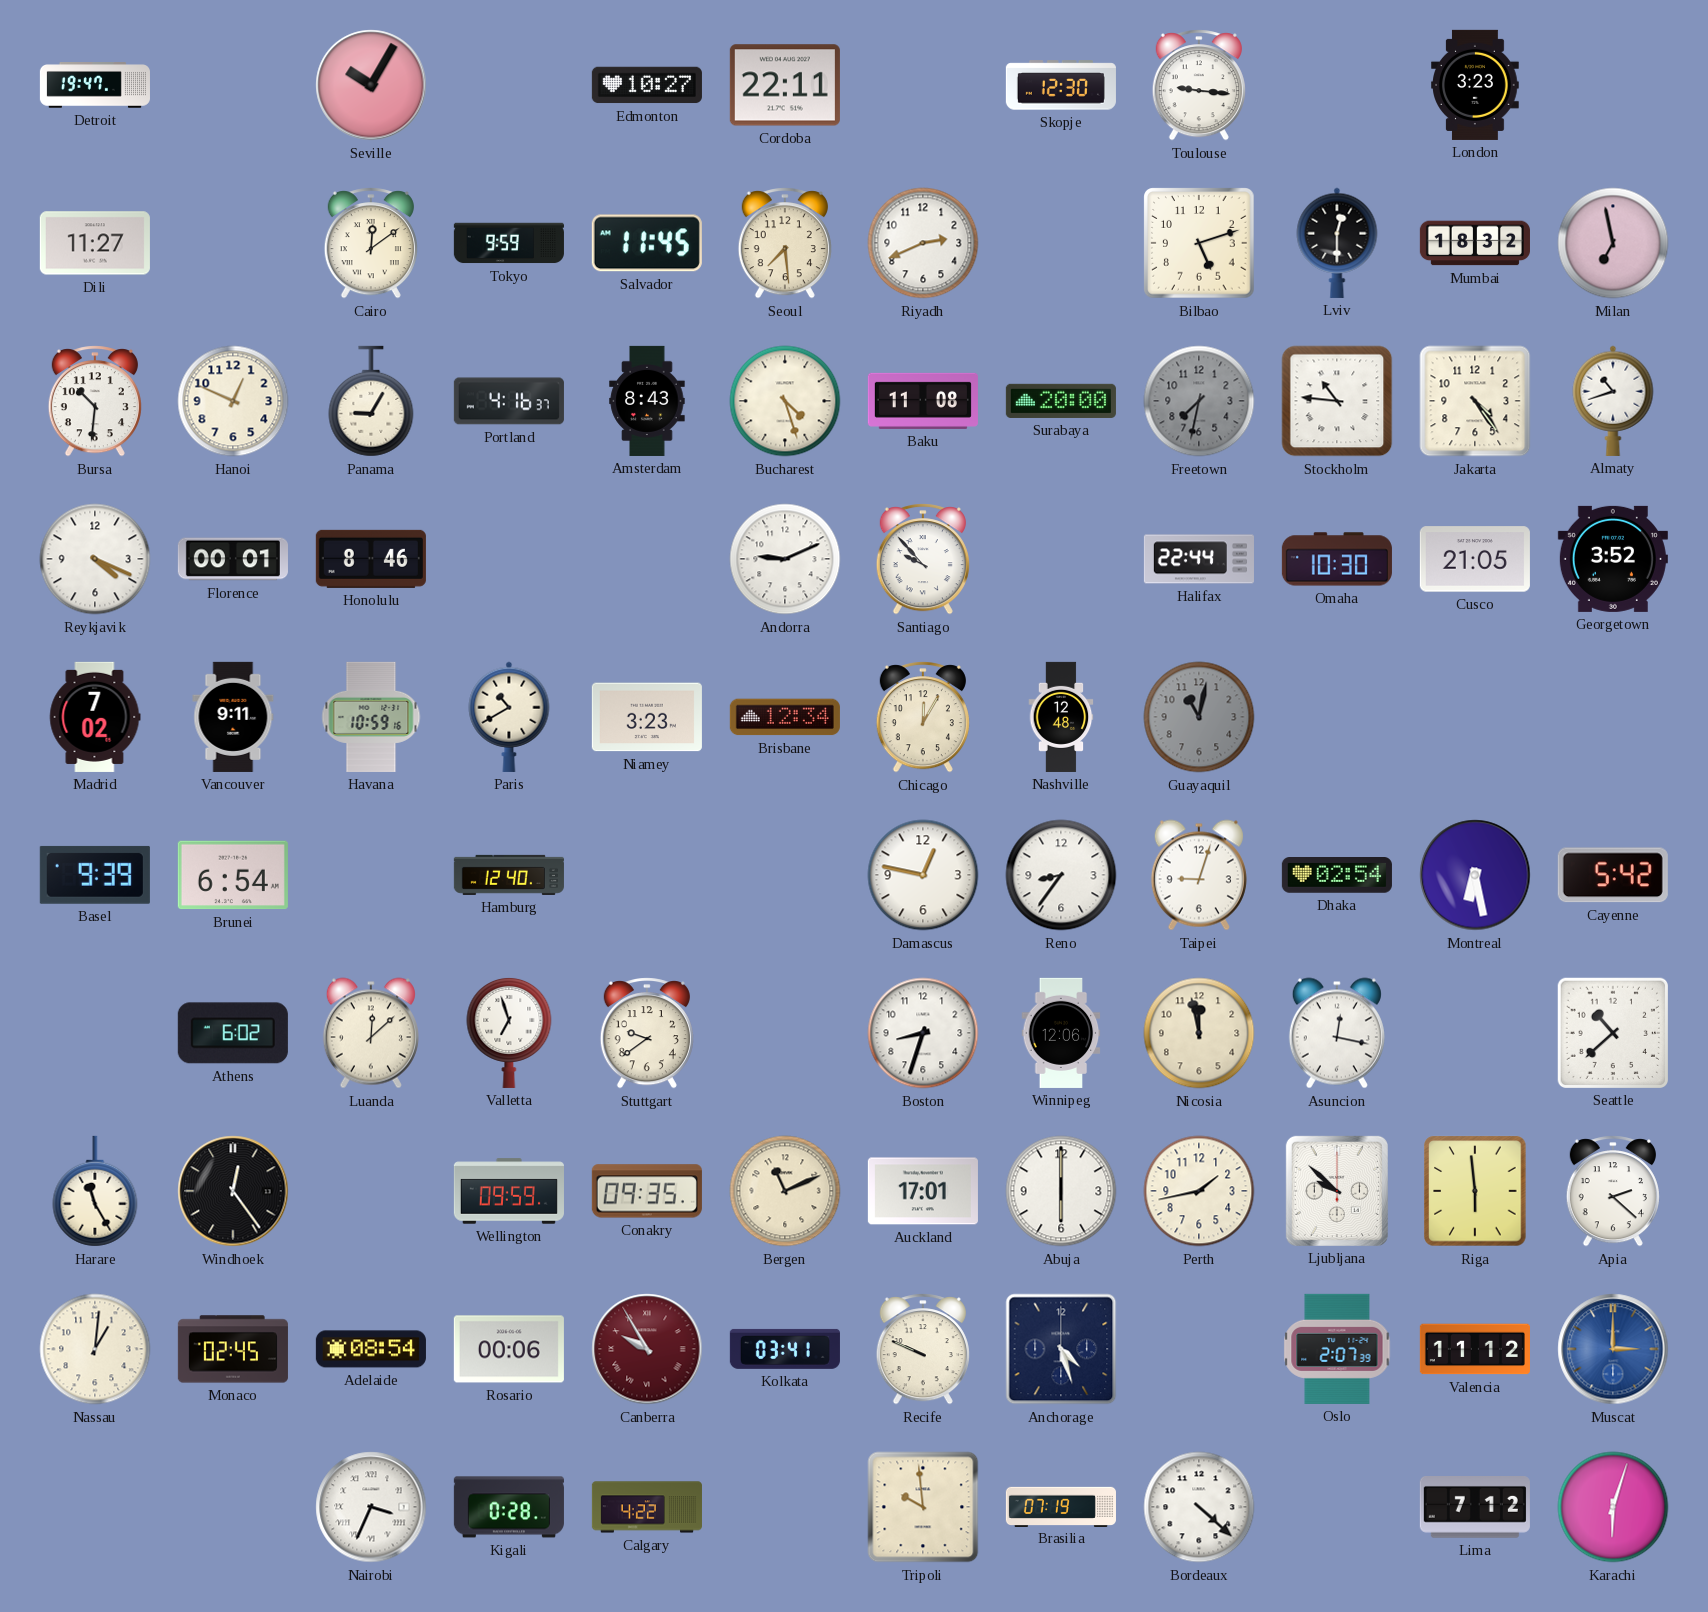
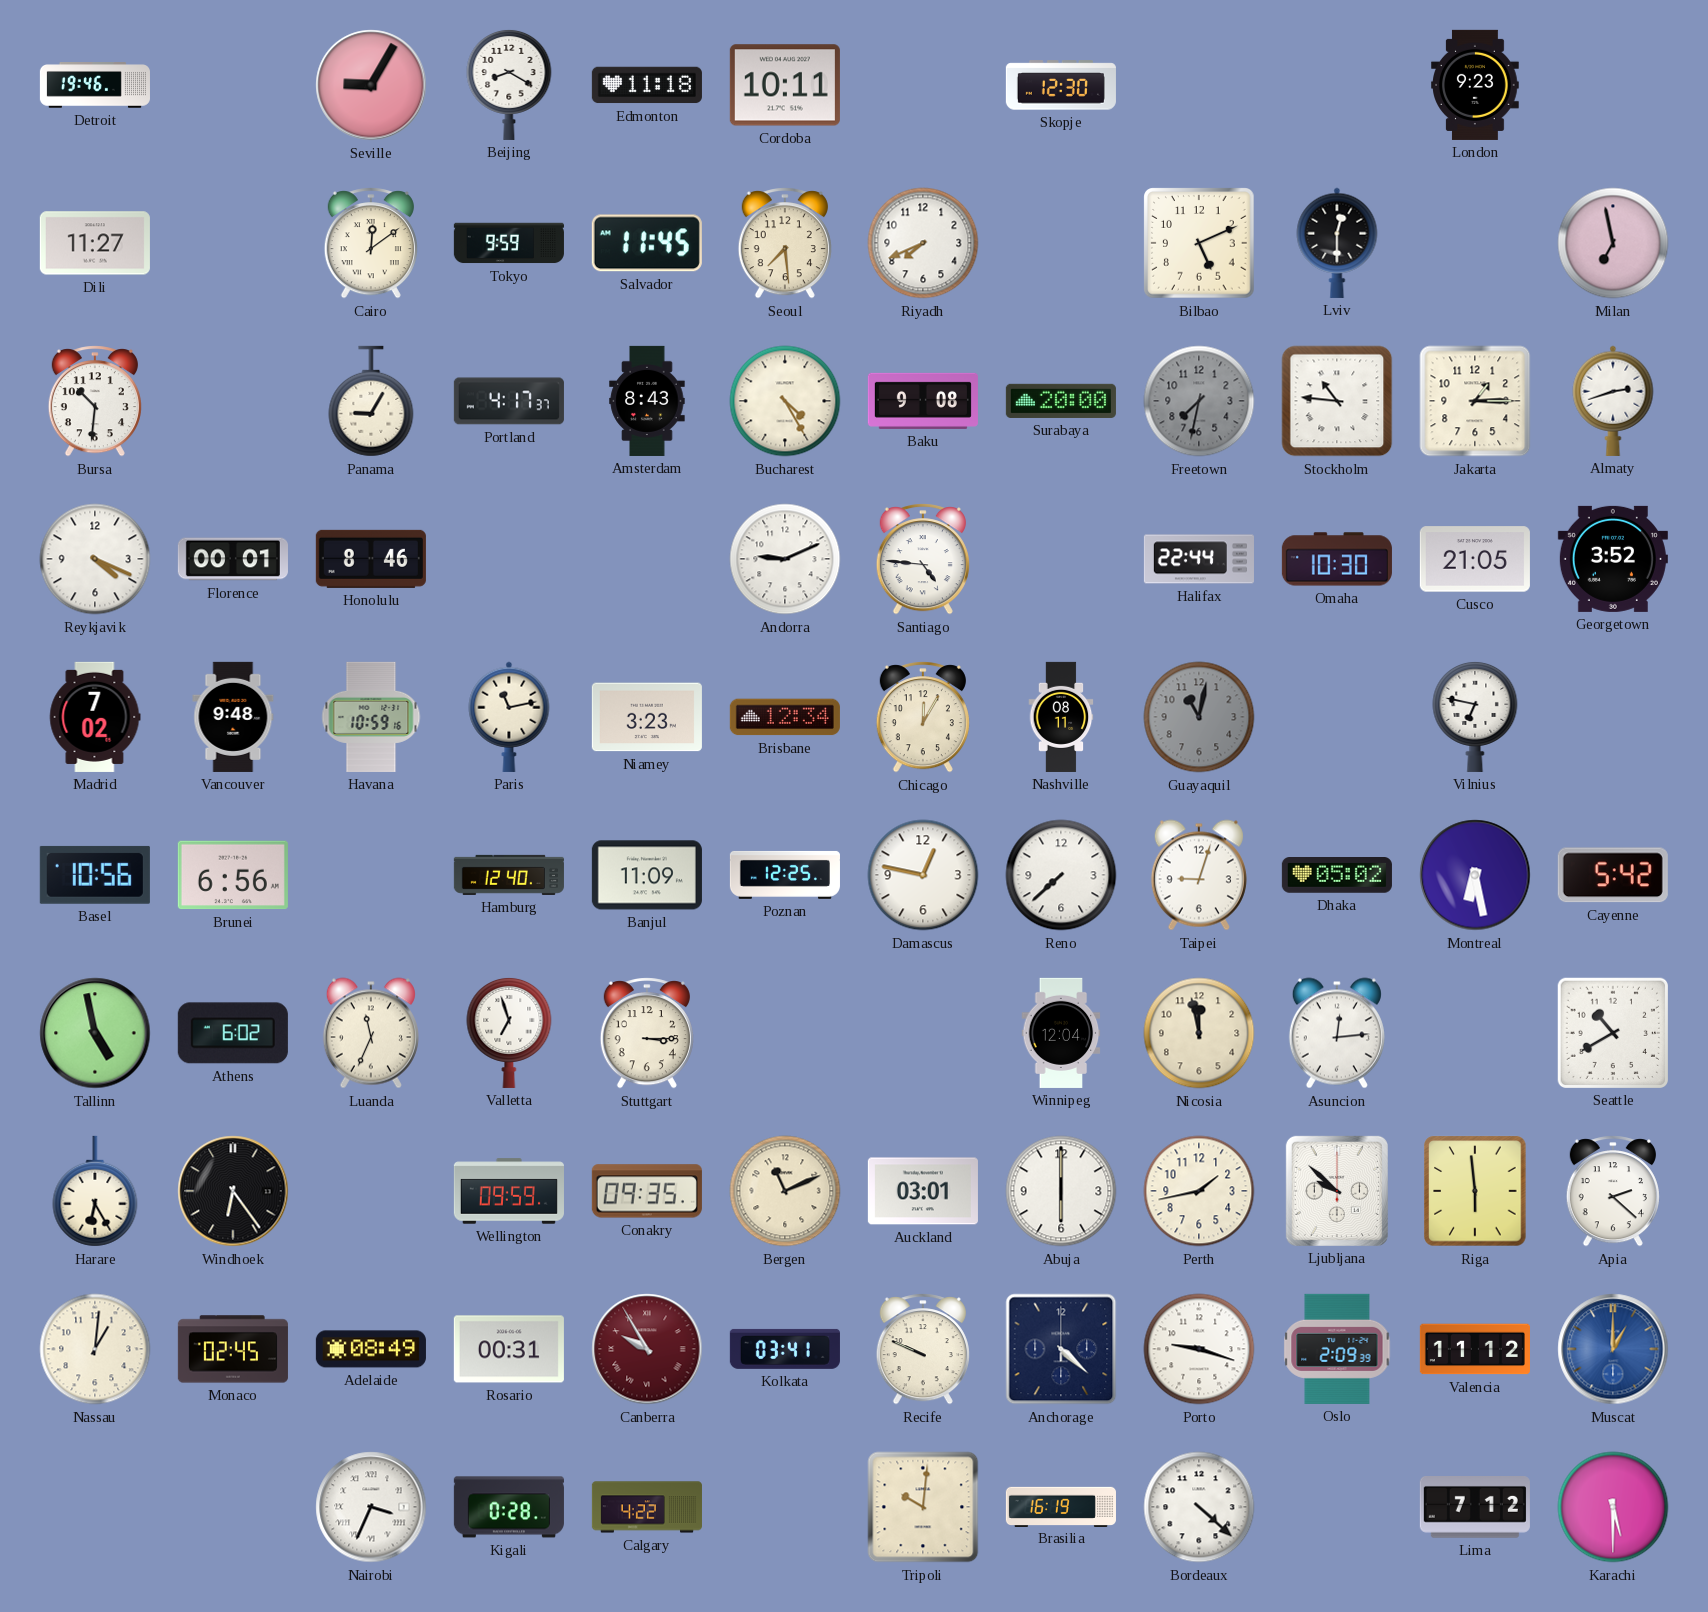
Detroit: 19:47 -> 19:46 (95, 85)
Seville: 10:05 -> 9:05 (371, 85)
Beijing: none -> 8:20 (509, 84)
Edmonton: 10:27 -> 11:18 (647, 85)
Cordoba: 22:11 -> 10:11 (785, 85)
Toulouse: 9:16 -> none (1199, 85)
London: 3:23 -> 9:23 (1475, 85)
Riyadh: 2:41 -> 7:41 (923, 243)
Bilbao: 5:12 -> 5:11 (1199, 243)
Mumbai: 18:32 -> none (1475, 243)
Hanoi: 12:49 -> none (233, 401)
Portland: 4:16 -> 4:17 (509, 401)
Bucharest: 4:27 -> 4:25 (785, 401)
Baku: 11:08 -> 9:08 (923, 401)
Jakarta: 4:24 -> 1:15 (1475, 401)
Almaty: 10:42 -> 2:42 (1613, 401)
Santiago: 9:53 -> 4:46 (923, 559)
Vancouver: 9:11 -> 9:48 (233, 717)
Paris: 10:40 -> 11:13 (509, 717)
Nashville: 12:48 -> 08:11 (1061, 717)
Vilnius: none -> 6:47 (1475, 716)
Basel: 9:39 -> 10:56 (95, 875)
Brunei: 6:54 -> 6:56 (233, 875)
Banjul: none -> 11:09 (647, 875)
Poznan: none -> 12:25 (785, 875)
Reno: 8:36 -> 7:38 (1061, 875)
Dhaka: 02:54 -> 05:02 (1337, 876)
Tallinn: none -> 4:58 (95, 1033)
Luanda: 12:08 -> 11:34 (371, 1033)
Stuttgart: 9:39 -> 3:15 (647, 1033)
Boston: 8:33 -> none (923, 1033)
Winnipeg: 12:06 -> 12:04 (1061, 1033)
Asuncion: 12:17 -> 12:14 (1337, 1033)
Seattle: 10:38 -> 10:40 (1613, 1033)
Harare: 11:25 -> 6:25 (95, 1191)
Windhoek: 12:24 -> 6:24 (233, 1191)
Auckland: 17:01 -> 03:01 (923, 1191)
Adelaide: 08:54 -> 08:49 (371, 1349)
Rosario: 00:06 -> 00:31 (509, 1349)
Anchorage: 4:27 -> 4:22 (1061, 1349)
Porto: none -> 9:18 (1199, 1349)
Oslo: 2:07 -> 2:09 (1337, 1349)
Muscat: 3:00 -> 1:00 (1613, 1349)
Tripoli: 9:59 -> 10:01 (923, 1507)
Brasilia: 07:19 -> 16:19 (1061, 1506)
Karachi: 6:03 -> 5:30 (1613, 1507)
